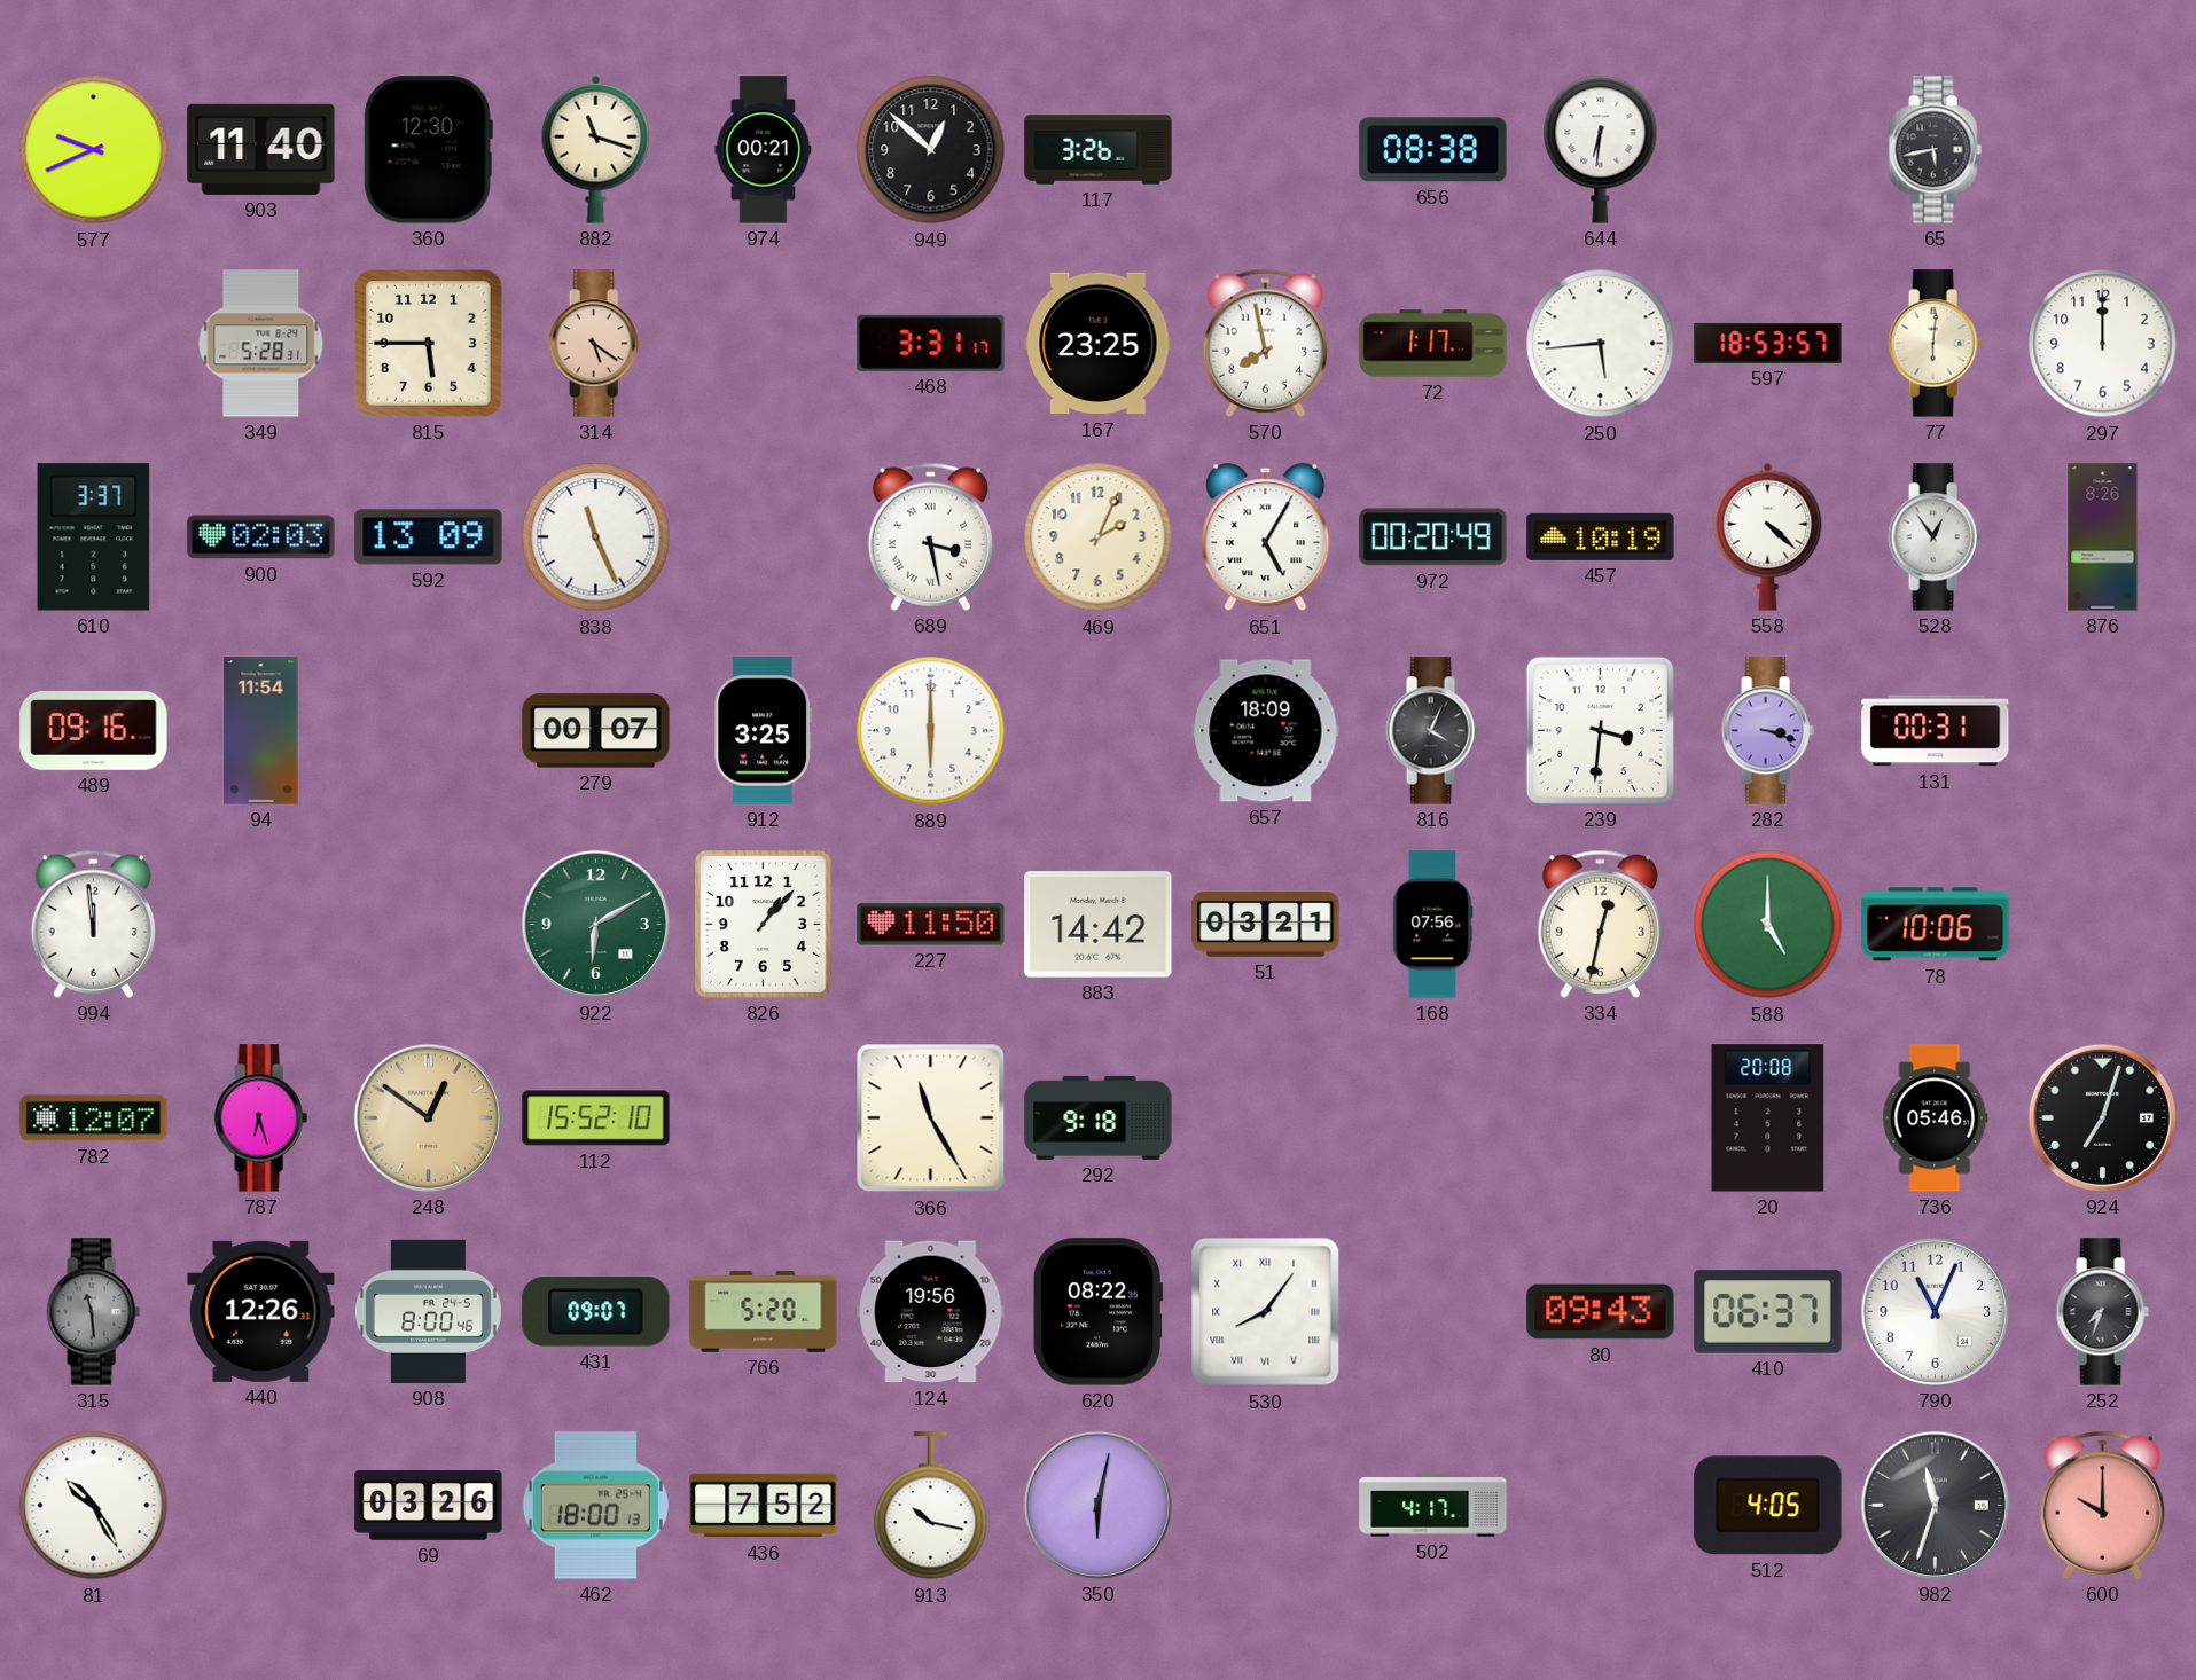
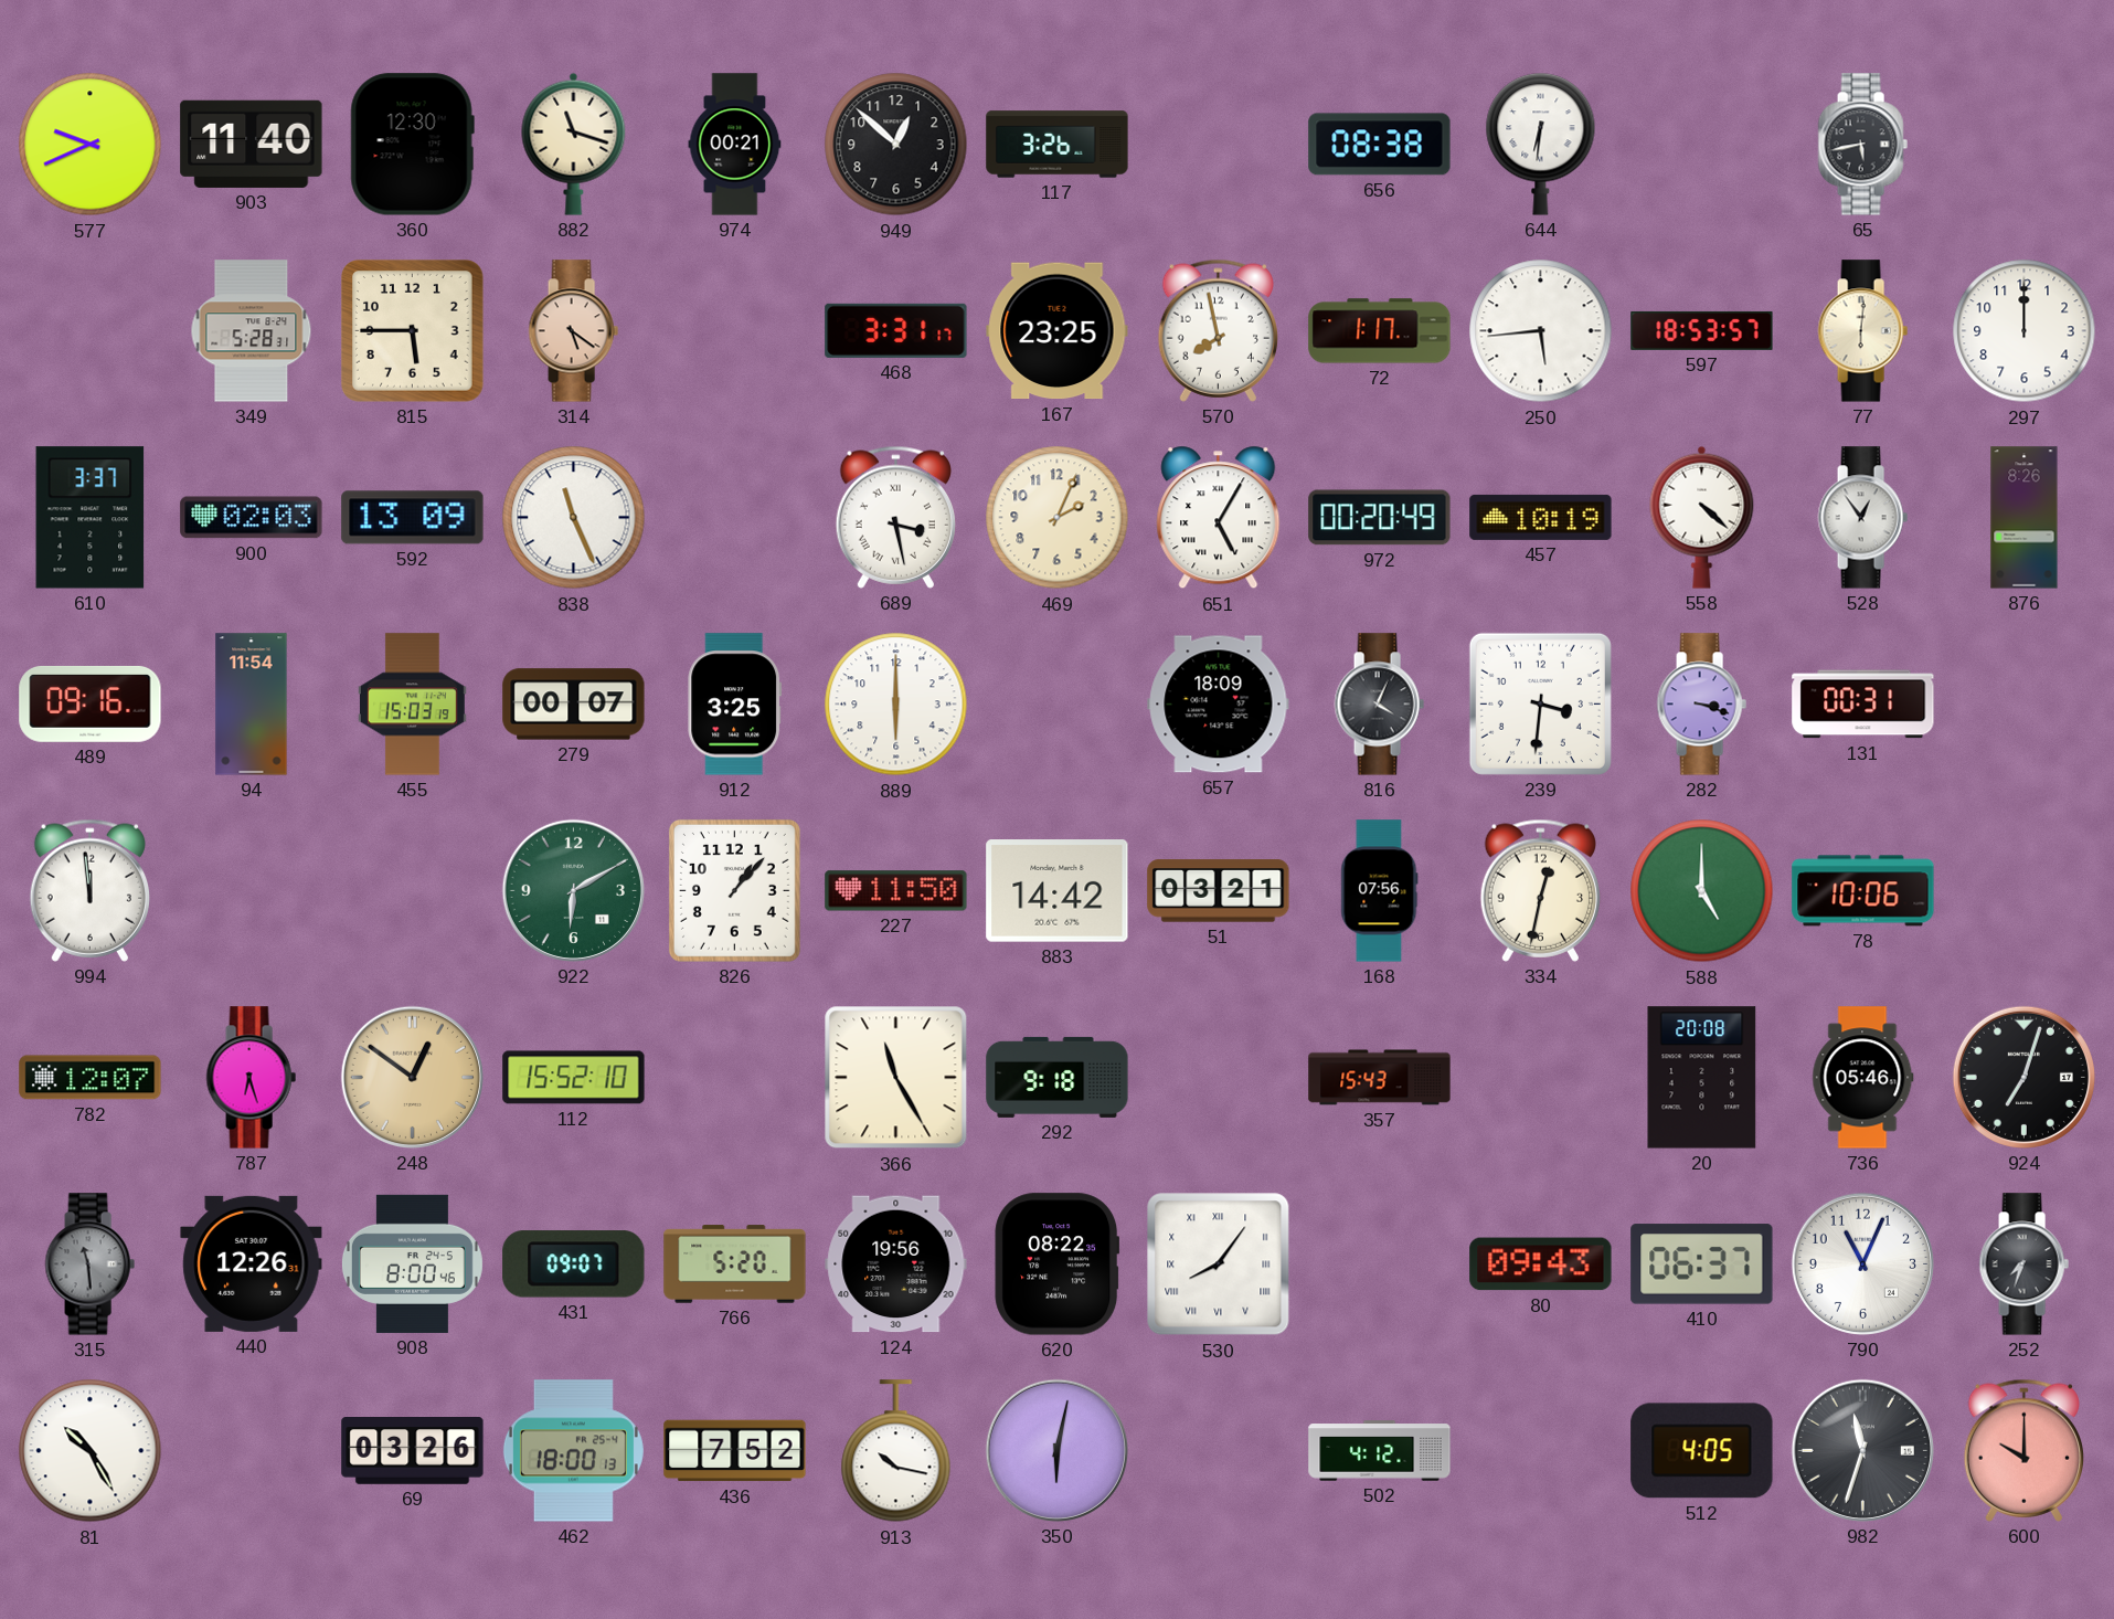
455: none -> 15:03 (413, 705)
357: none -> 15:43 (1380, 1078)
502: 4:17 -> 4:12 (1380, 1451)
